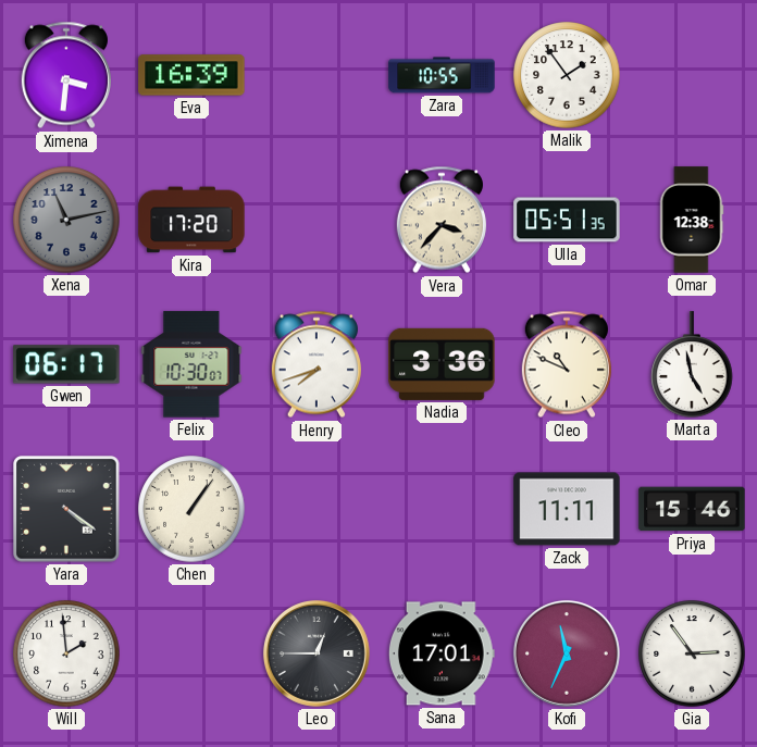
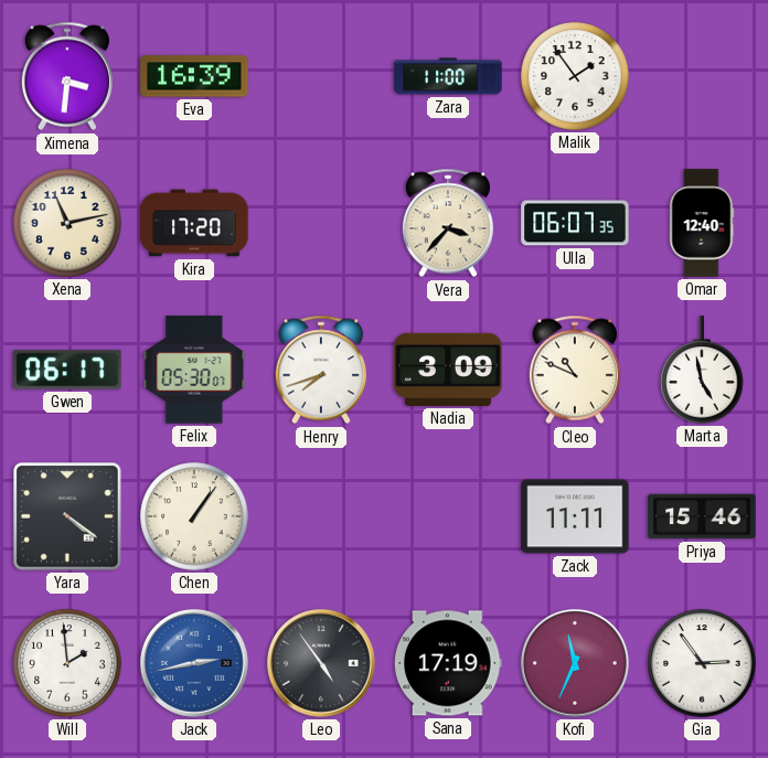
Zara: 10:55 -> 11:00 (448, 76)
Xena dial: grey -> cream (67, 223)
Ulla: 05:51 -> 06:07 (575, 223)
Omar: 12:38 -> 12:40 (702, 223)
Felix: 10:30 -> 05:30 (194, 370)
Nadia: 3:36 -> 3:09 (448, 370)
Jack: none -> 2:43 (194, 663)
Leo: 12:45 -> 4:54 (321, 663)
Sana: 17:01 -> 17:19 (448, 663)
